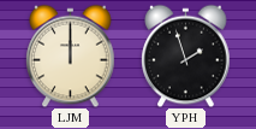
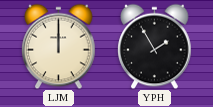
YPH: 1:57 -> 1:55 (155, 46)
